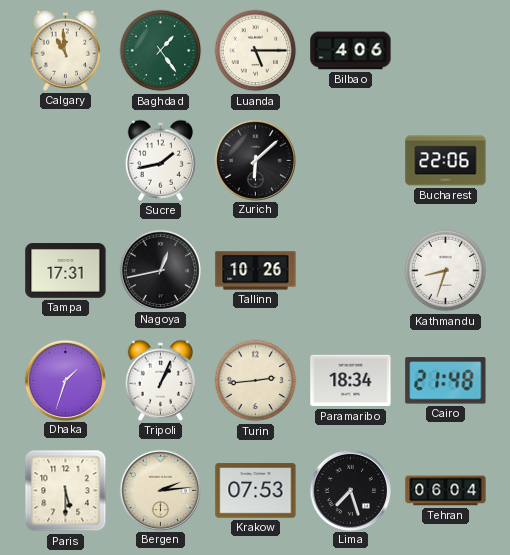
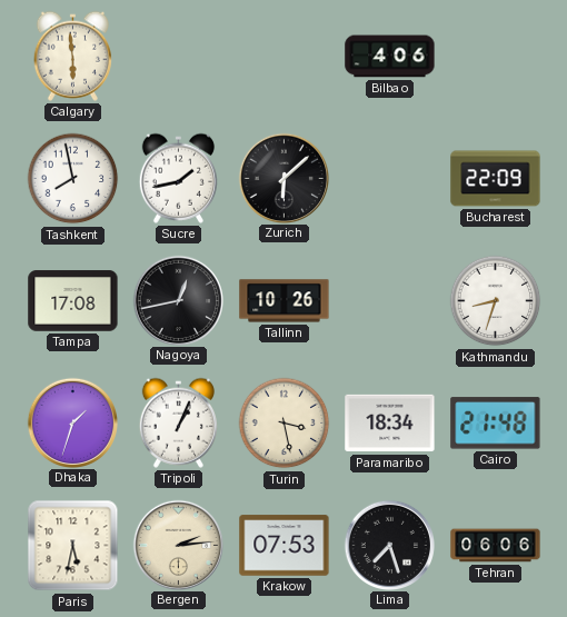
Calgary: 10:59 -> 5:59 (72, 56)
Baghdad: 1:24 -> none (161, 51)
Luanda: 5:15 -> none (256, 51)
Tashkent: none -> 7:58 (73, 179)
Bucharest: 22:06 -> 22:09 (496, 179)
Tampa: 17:31 -> 17:08 (73, 301)
Turin: 2:44 -> 3:28 (285, 424)
Paris: 5:30 -> 5:32 (73, 546)
Tehran: 06:04 -> 06:06 (496, 546)
